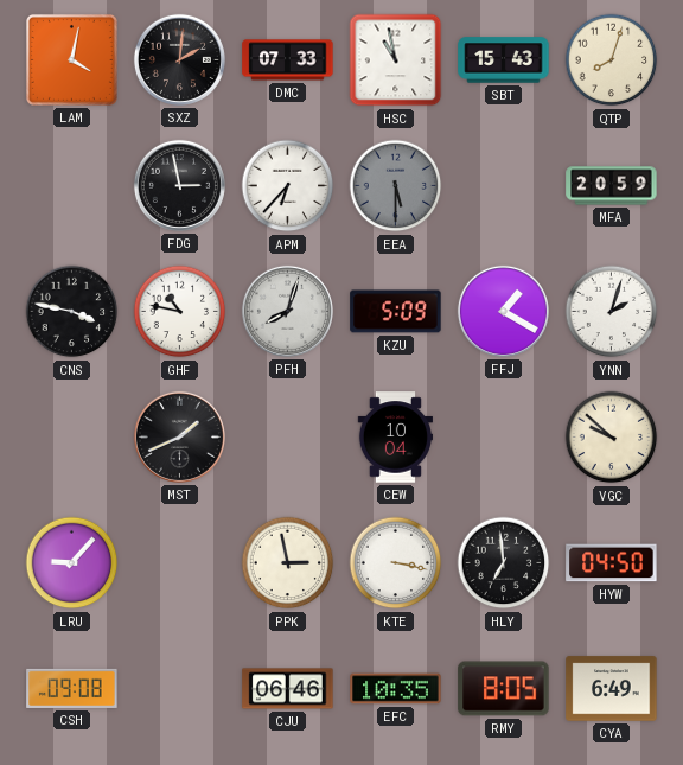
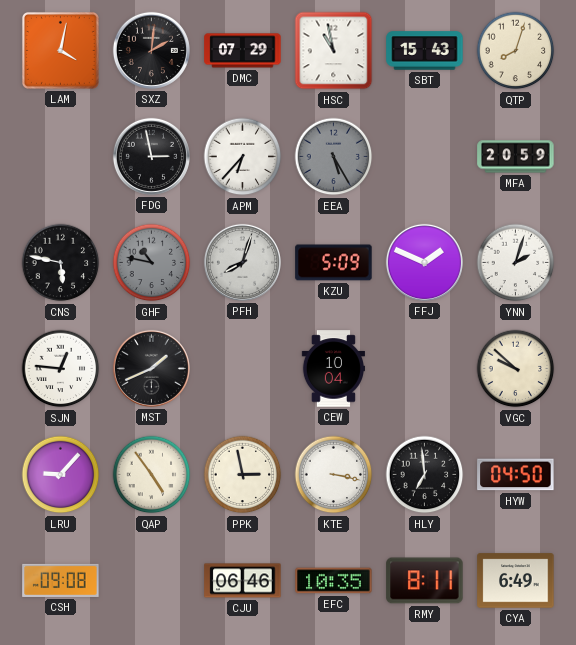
DMC: 07:33 -> 07:29 (243, 51)
EEA: 5:30 -> 5:25 (334, 157)
CNS: 3:47 -> 5:47 (61, 263)
GHF dial: white -> grey (152, 263)
FFJ: 1:20 -> 1:49 (424, 262)
SJN: none -> 12:46 (61, 369)
QAP: none -> 4:54 (152, 475)
RMY: 8:05 -> 8:11 (425, 581)
